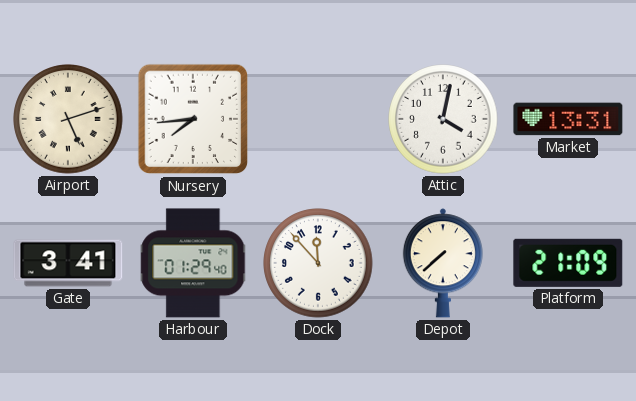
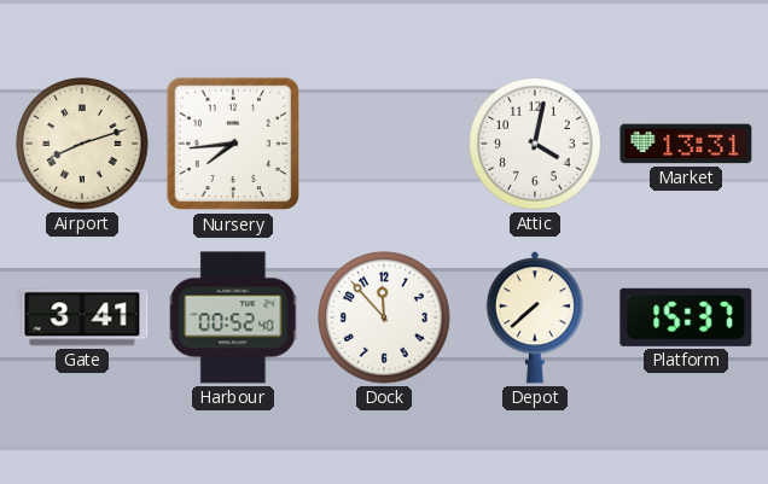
Airport: 5:12 -> 8:12 (82, 144)
Harbour: 01:29 -> 00:52 (234, 317)
Platform: 21:09 -> 15:37 (686, 317)
